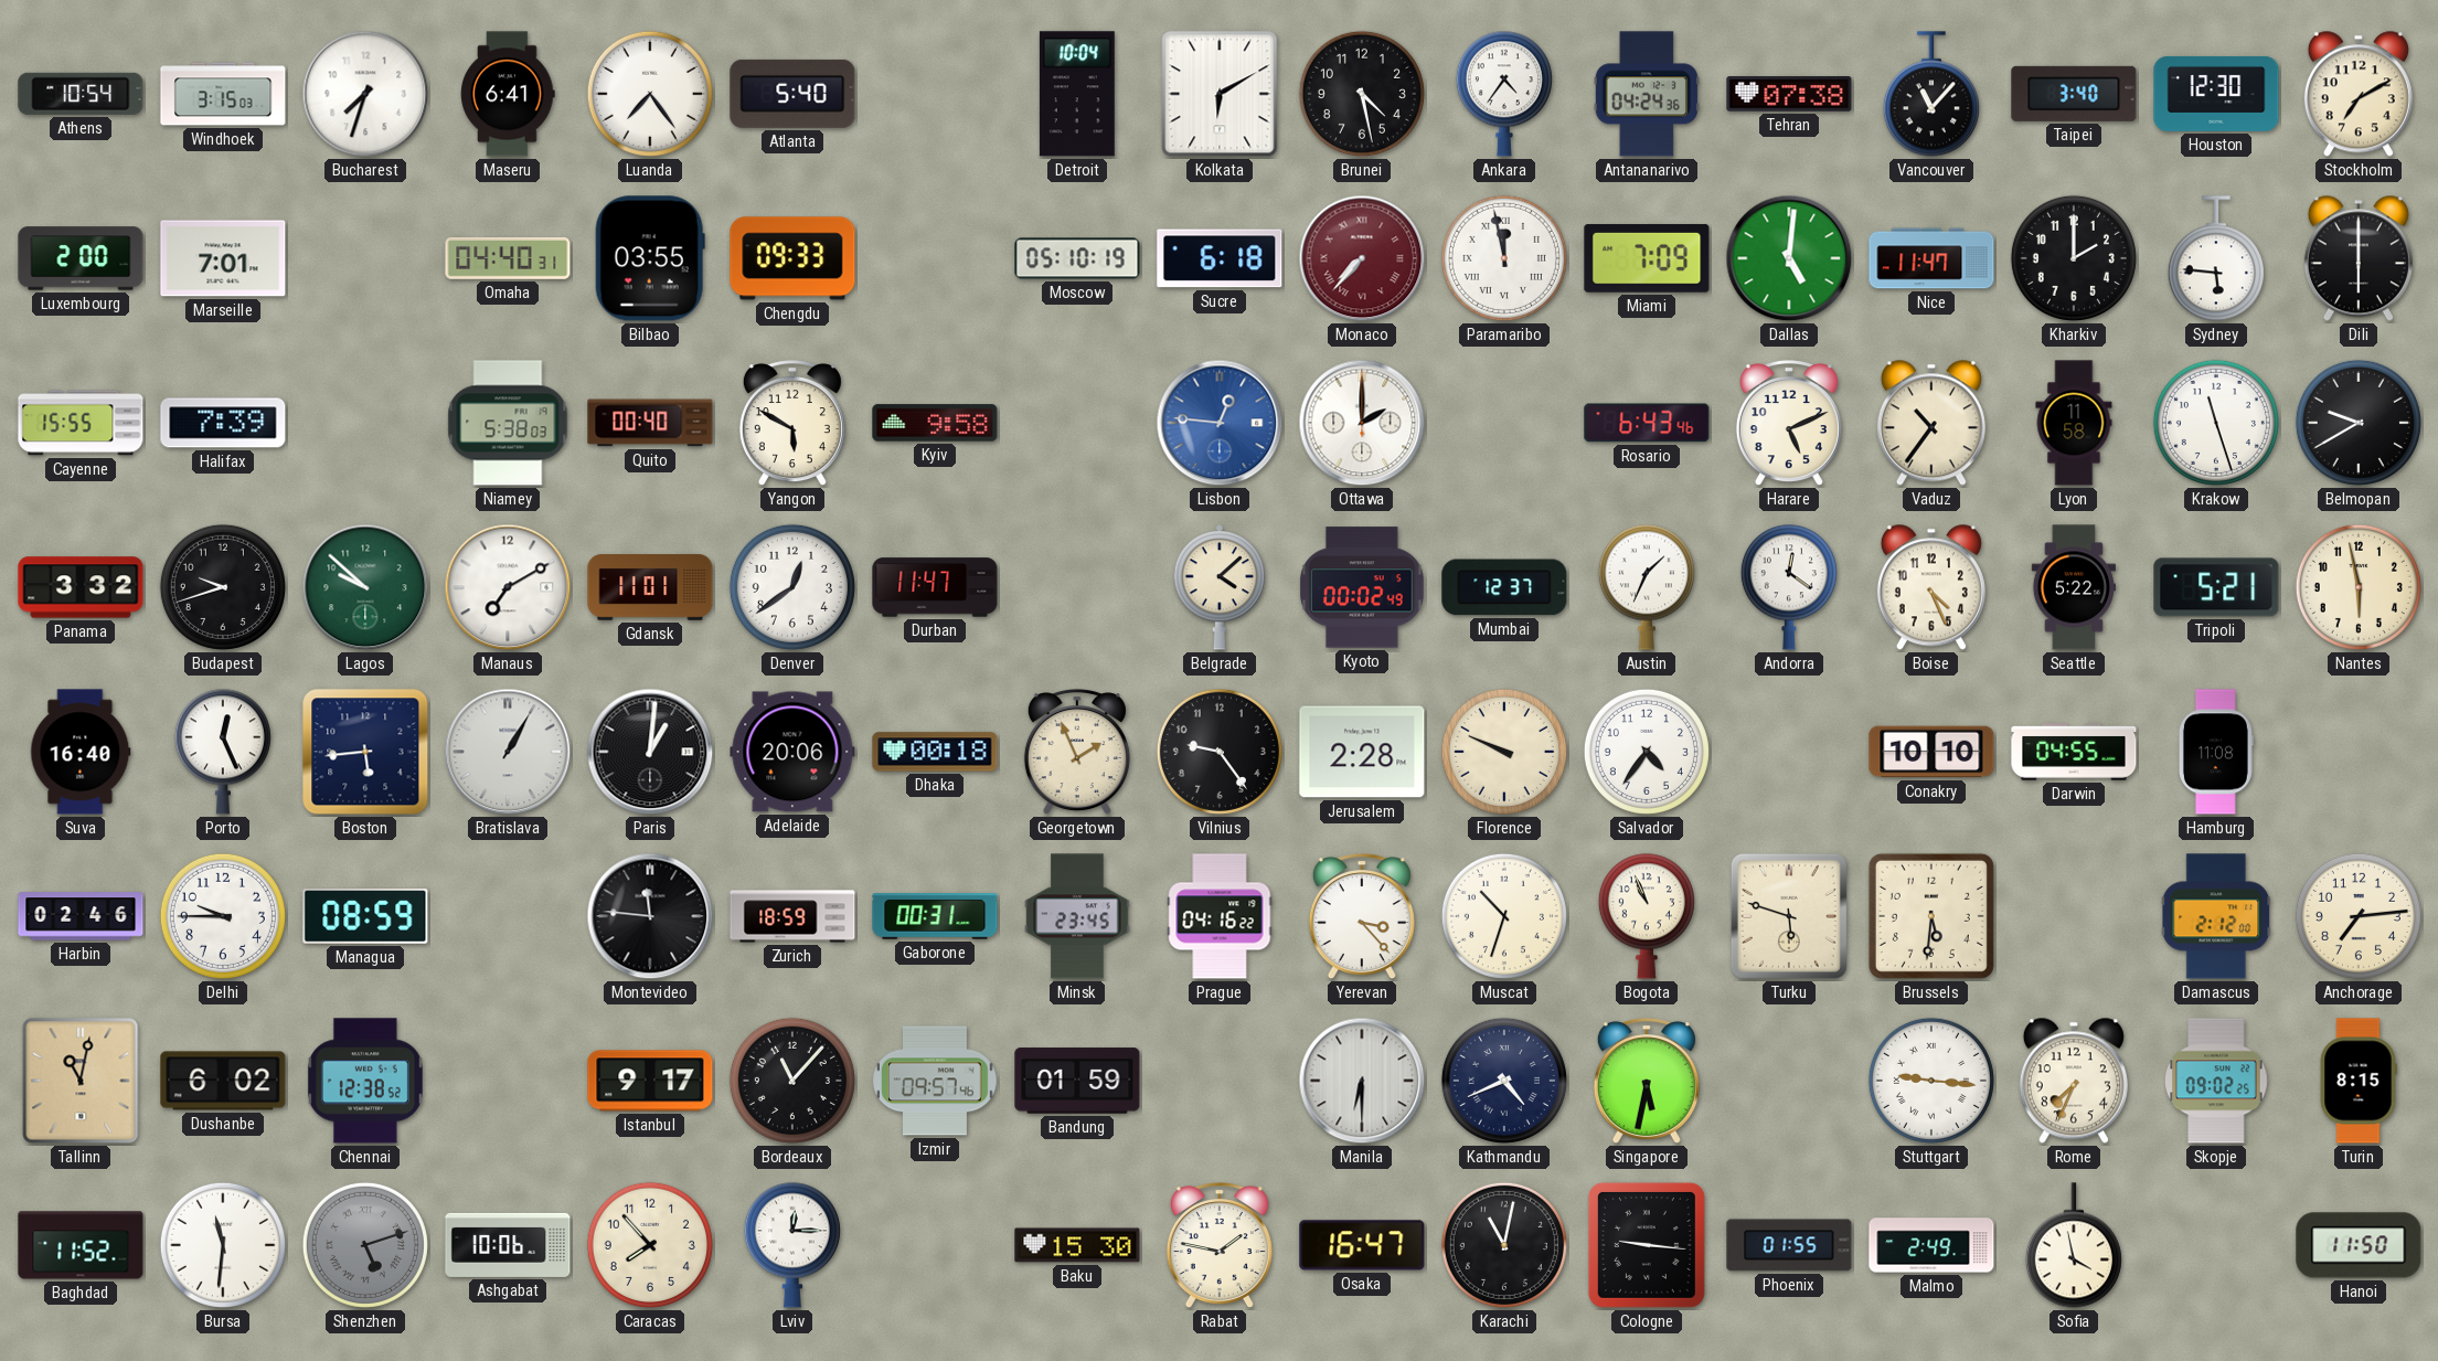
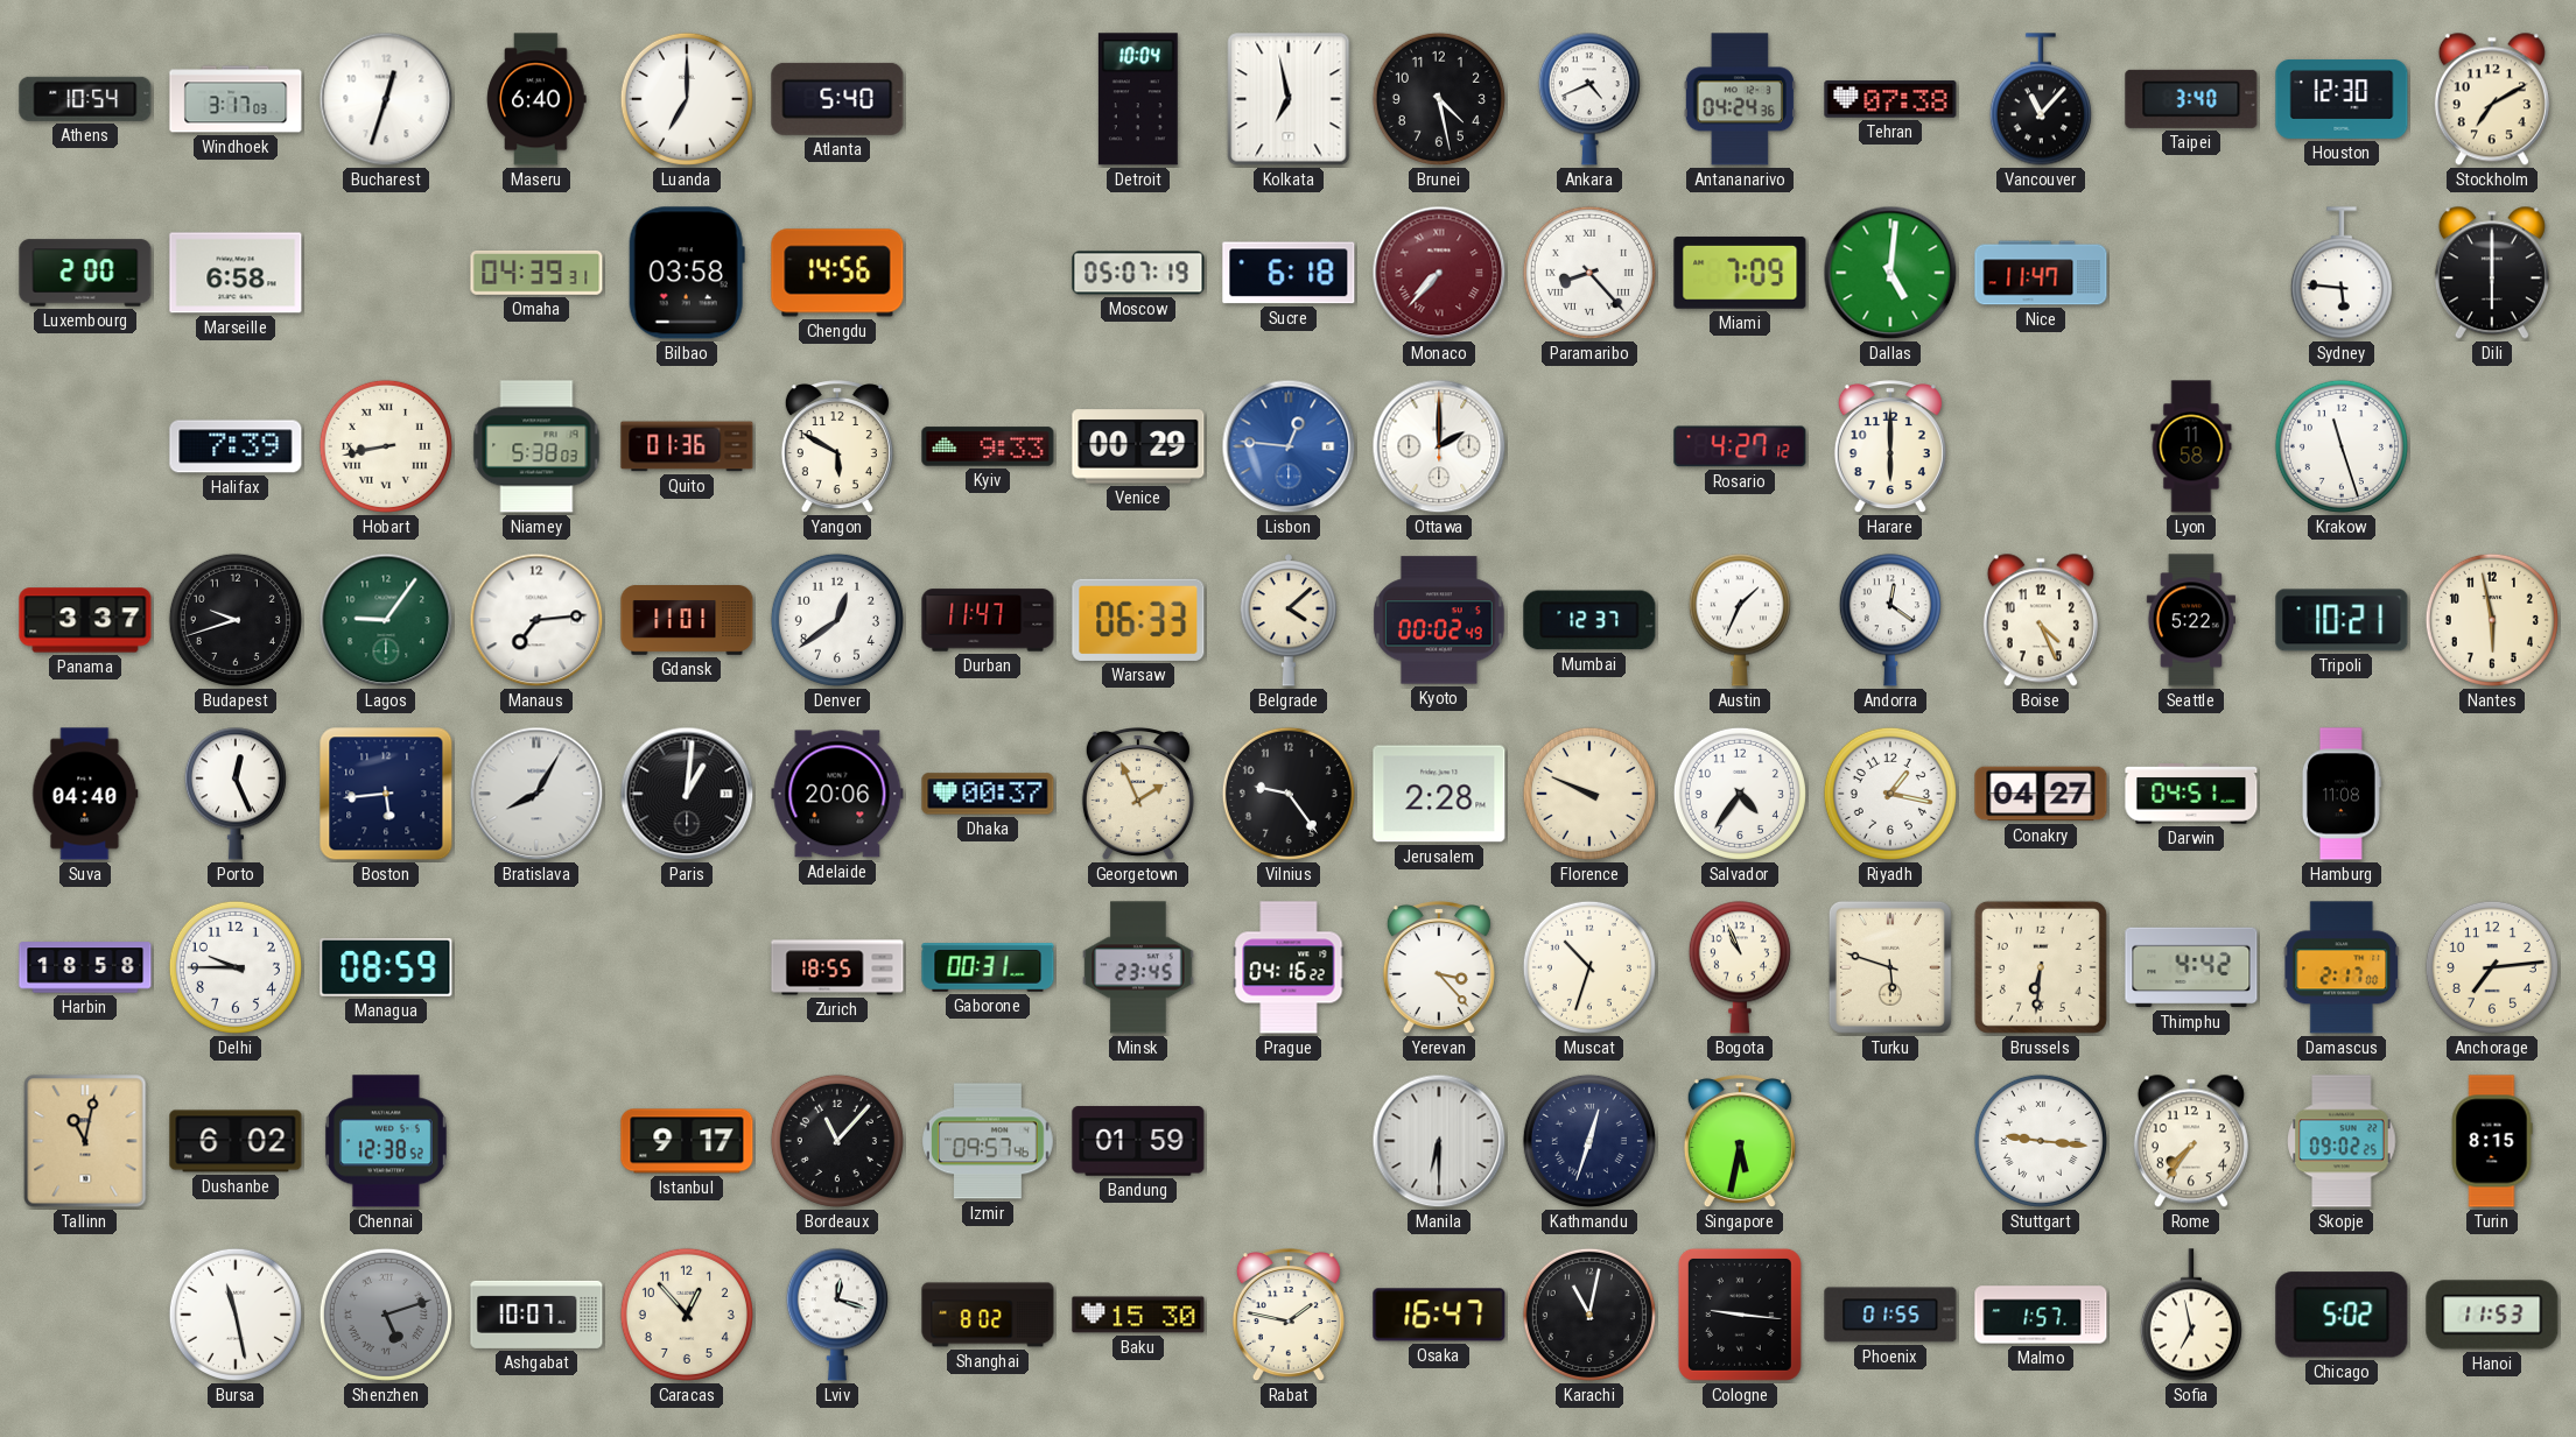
Windhoek: 3:15 -> 3:17 (236, 99)
Bucharest: 7:33 -> 12:33 (386, 99)
Maseru: 6:41 -> 6:40 (536, 99)
Luanda: 7:24 -> 7:00 (687, 99)
Kolkata: 6:10 -> 6:58 (1289, 99)
Ankara: 4:36 -> 4:41 (1589, 99)
Marseille: 7:01 -> 6:58 (236, 273)
Omaha: 04:40 -> 04:39 (536, 274)
Bilbao: 03:55 -> 03:58 (687, 273)
Chengdu: 09:33 -> 14:56 (837, 273)
Moscow: 05:10 -> 05:07 (1138, 273)
Paramaribo: 11:58 -> 8:23 (1589, 273)
Kharkiv: 2:00 -> none (2074, 258)
Cayenne: 15:55 -> none (81, 423)
Hobart: none -> 8:43 (386, 446)
Quito: 00:40 -> 01:36 (687, 446)
Kyiv: 9:58 -> 9:33 (988, 446)
Venice: none -> 00:29 (1138, 446)
Rosario: 6:43 -> 4:27 (1740, 446)
Harare: 5:11 -> 6:00 (1890, 448)
Vaduz: 10:36 -> none (1931, 423)
Belmopan: 9:40 -> none (2359, 423)
Panama: 3:32 -> 3:37 (85, 620)
Lagos: 9:52 -> 9:06 (386, 620)
Manaus: 7:10 -> 7:14 (536, 620)
Warsaw: none -> 06:33 (1138, 620)
Tripoli: 5:21 -> 10:21 (2342, 620)
Suva: 16:40 -> 04:40 (85, 794)
Bratislava: 1:05 -> 8:05 (536, 794)
Dhaka: 00:18 -> 00:37 (988, 794)
Riyadh: none -> 1:17 (1890, 794)
Conakry: 10:10 -> 04:27 (2041, 794)
Darwin: 04:55 -> 04:51 (2191, 794)
Harbin: 02:46 -> 18:58 (85, 967)
Montevideo: 11:46 -> none (650, 916)
Zurich: 18:59 -> 18:55 (837, 967)
Brussels: 5:31 -> 6:31 (2041, 967)
Thimphu: none -> 4:42 (2191, 967)
Damascus: 2:12 -> 2:17 (2342, 967)
Kathmandu: 4:41 -> 12:33 (1589, 1141)
Rome: 7:34 -> 7:36 (2191, 1141)
Baghdad: 11:52 -> none (81, 1245)
Bursa: 11:31 -> 11:28 (236, 1315)
Ashgabat: 10:06 -> 10:07 (536, 1315)
Caracas: 7:53 -> 12:53 (687, 1315)
Lviv: 12:15 -> 12:18 (837, 1315)
Shanghai: none -> 8:02 (988, 1315)
Malmo: 2:49 -> 1:57 (2041, 1315)
Sofia: 3:58 -> 6:58 (2191, 1315)
Chicago: none -> 5:02 (2342, 1315)
Hanoi: 11:50 -> 11:53 (2492, 1315)
